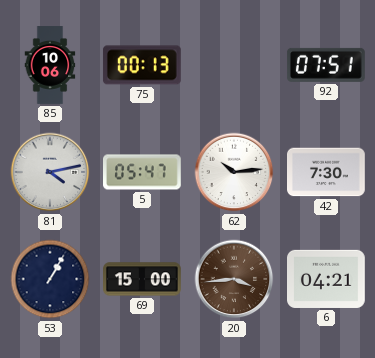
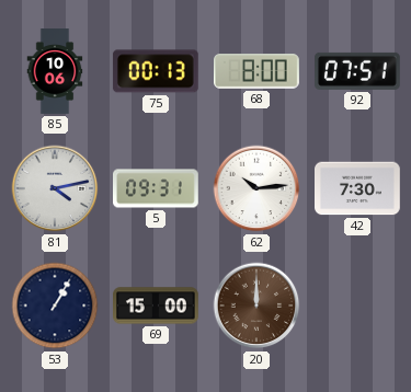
68: none -> 8:00 (258, 71)
5: 05:47 -> 09:31 (156, 188)
20: 3:44 -> 12:00 (256, 305)
6: 04:21 -> none (327, 279)
